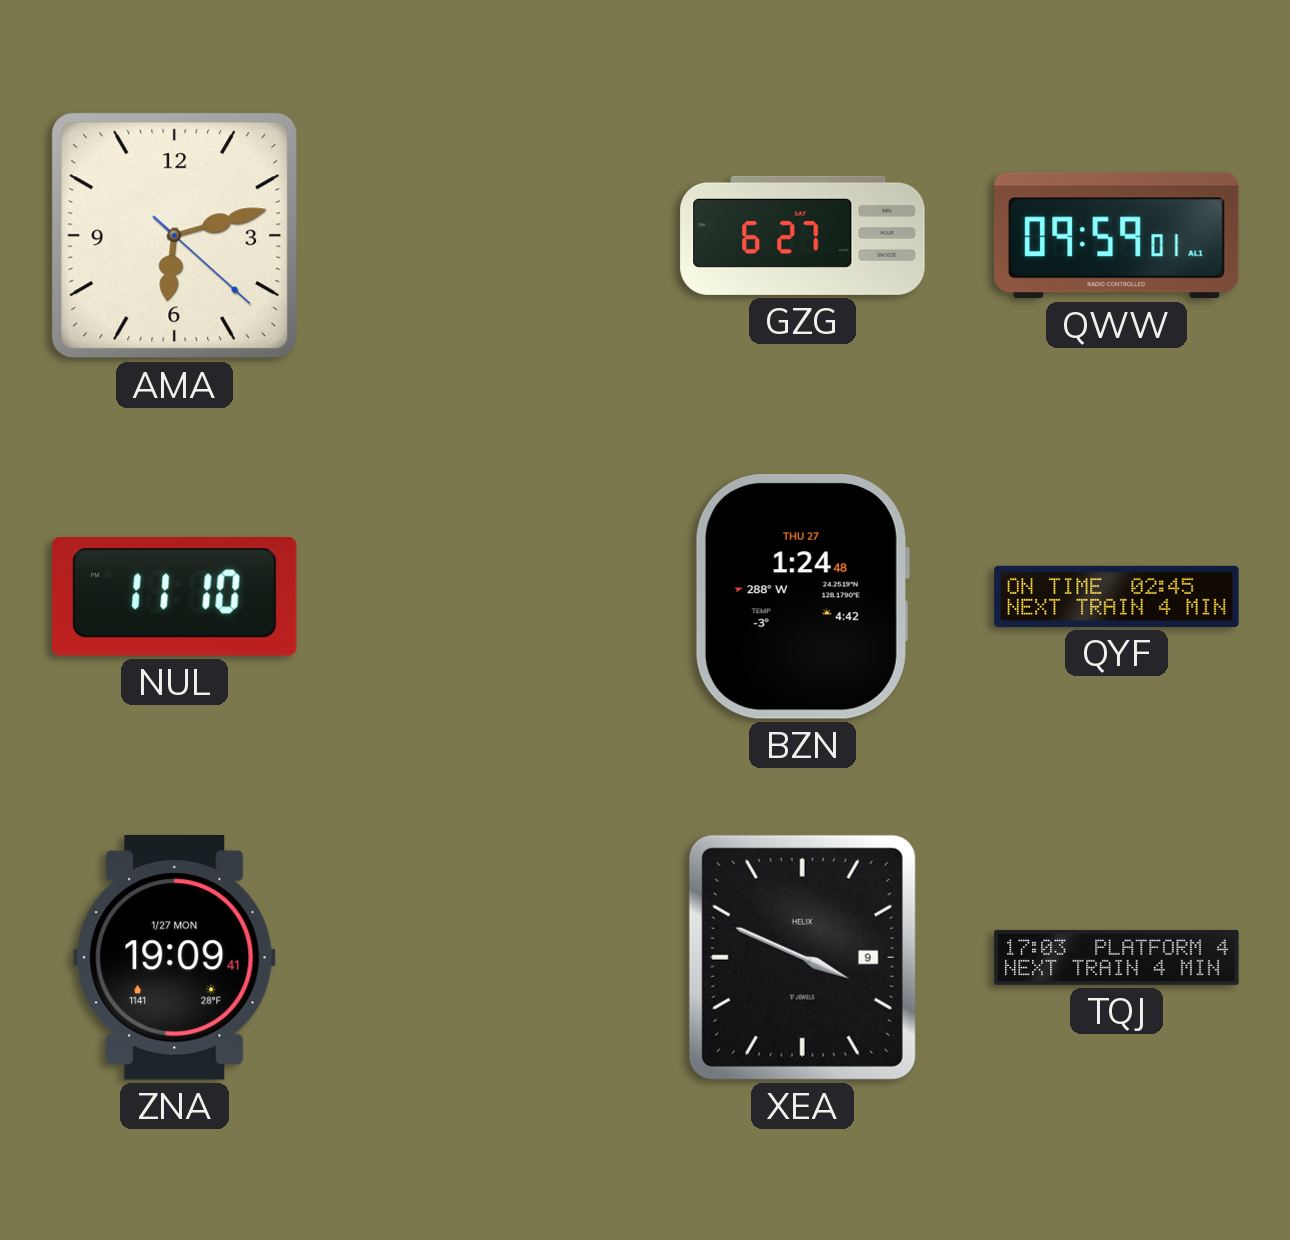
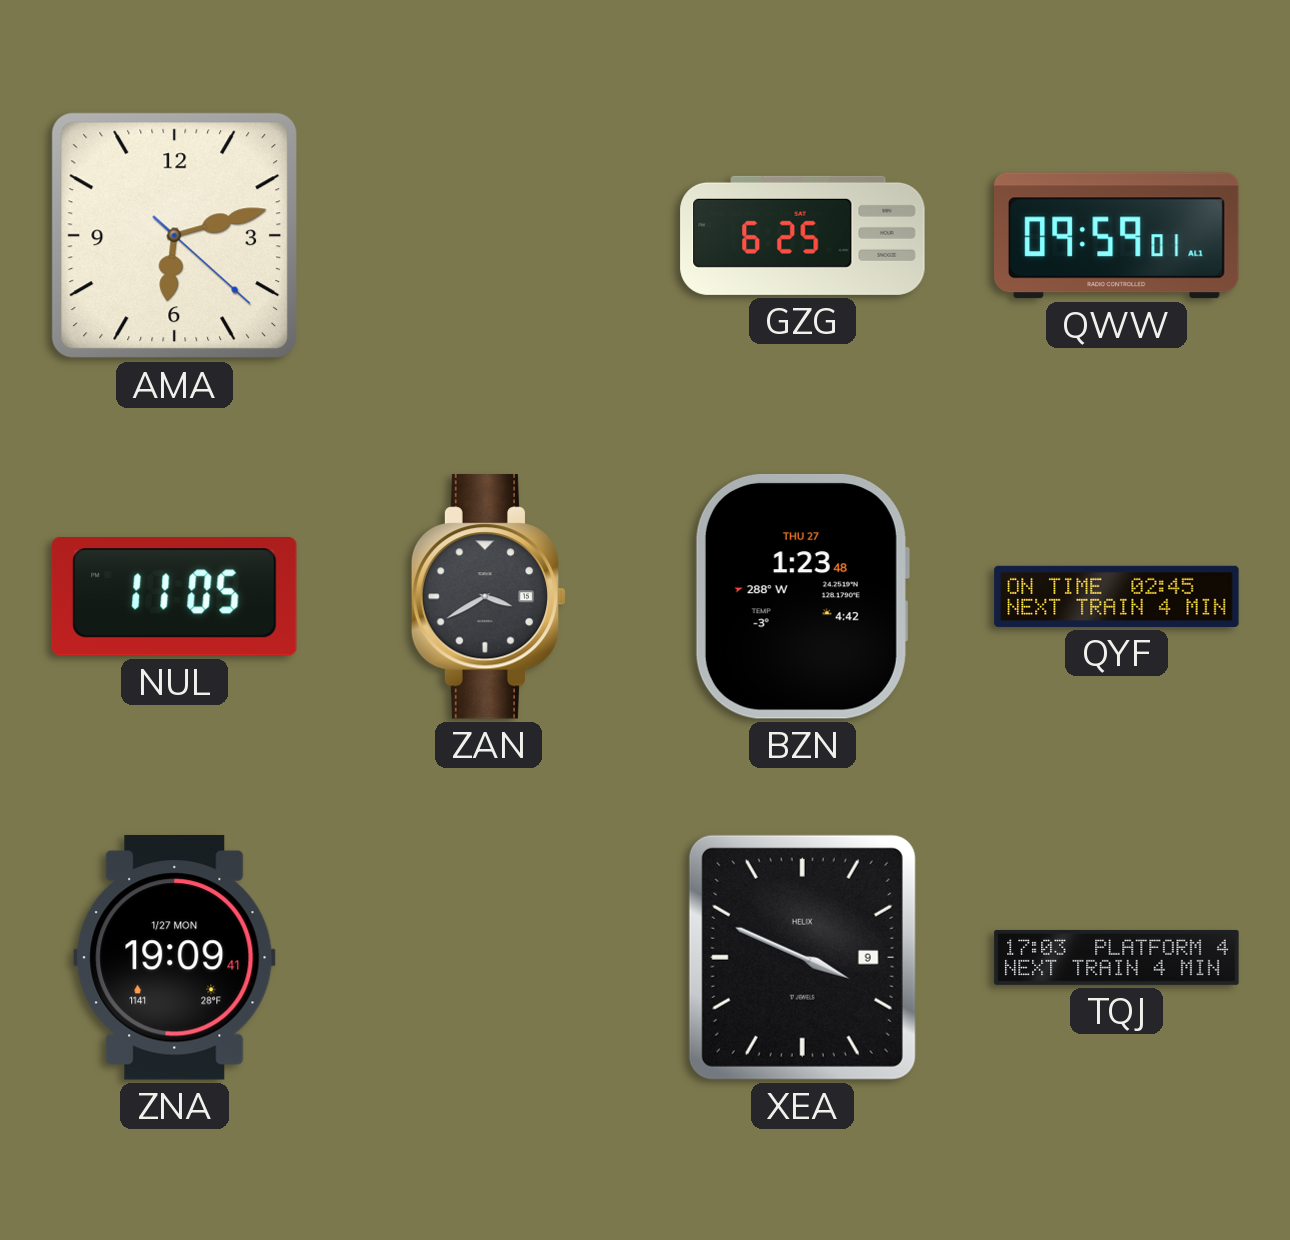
GZG: 6:27 -> 6:25 (803, 235)
NUL: 11:10 -> 11:05 (174, 597)
ZAN: none -> 3:40 (489, 597)
BZN: 1:24 -> 1:23 (802, 596)
